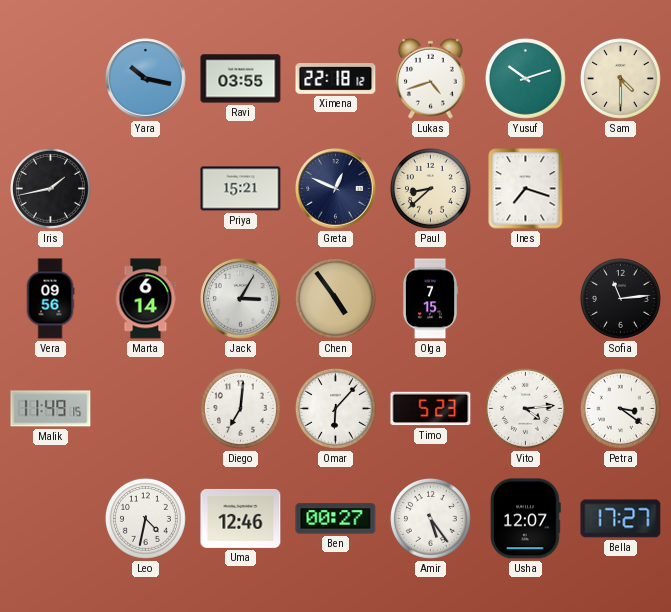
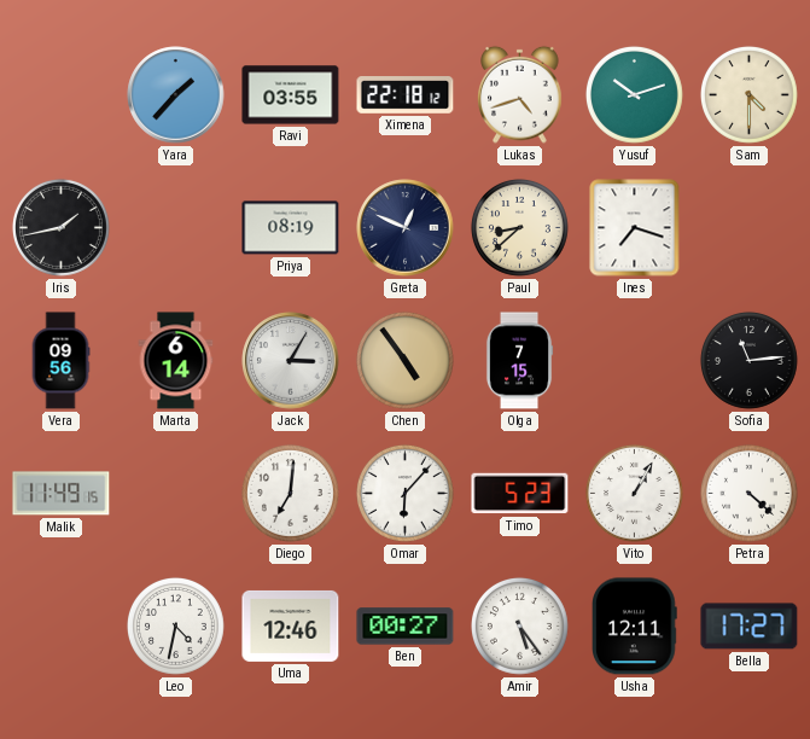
Yara: 10:17 -> 1:37 (176, 95)
Priya: 15:21 -> 08:19 (291, 228)
Vito: 4:14 -> 1:05 (634, 493)
Petra: 3:21 -> 4:22 (748, 493)
Usha: 12:07 -> 12:11 (635, 627)
